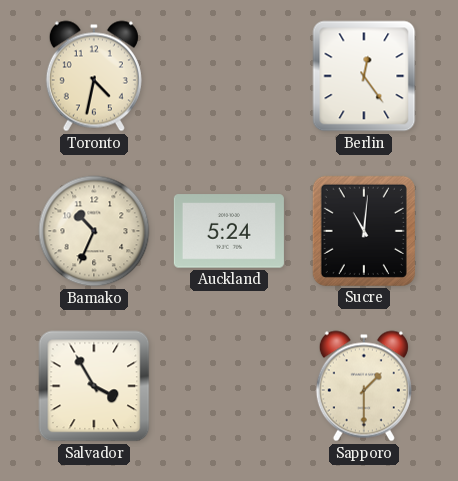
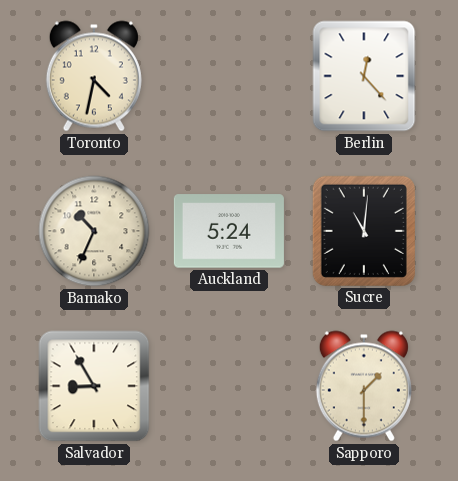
Berlin: 12:24 -> 12:23 (364, 76)
Salvador: 3:55 -> 8:55 (94, 386)
